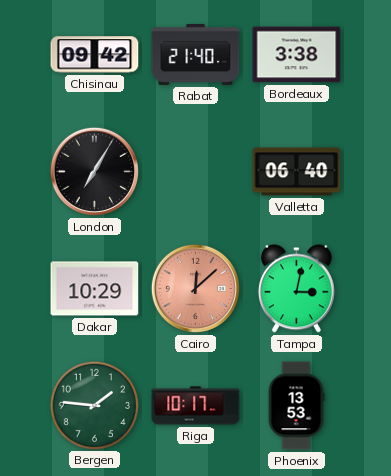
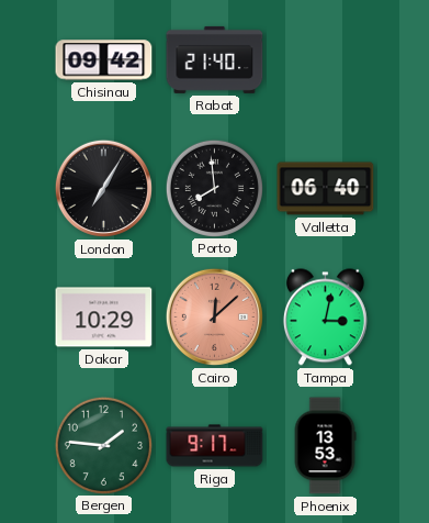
Bordeaux: 3:38 -> none (297, 55)
Porto: none -> 7:59 (214, 188)
Riga: 10:17 -> 9:17 (215, 446)
